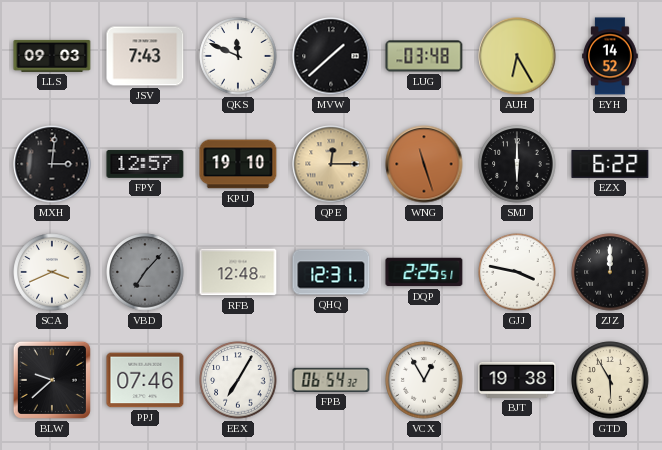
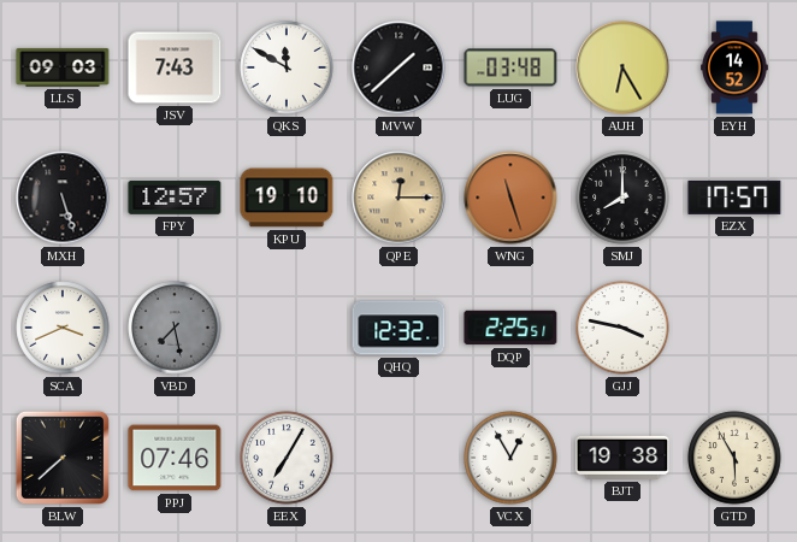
QKS: 11:49 -> 11:50 (287, 67)
MXH: 3:01 -> 5:27 (63, 198)
SMJ: 6:00 -> 8:00 (622, 198)
EZX: 6:22 -> 17:57 (734, 198)
VBD: 7:07 -> 7:28 (175, 328)
RFB: 12:48 -> none (238, 272)
QHQ: 12:31 -> 12:32 (398, 328)
ZJZ: 12:00 -> none (610, 272)
BLW: 9:38 -> 7:38 (63, 458)
FPB: 06:54 -> none (331, 380)
